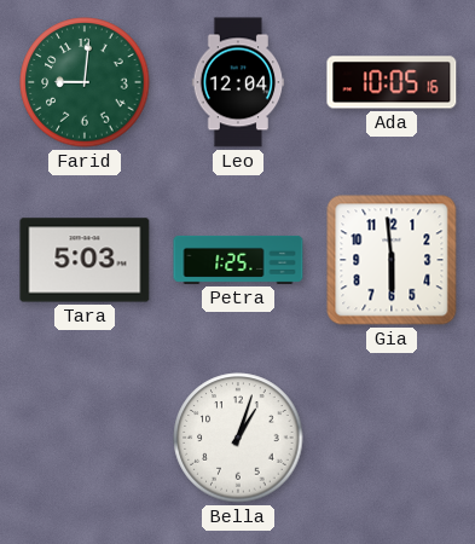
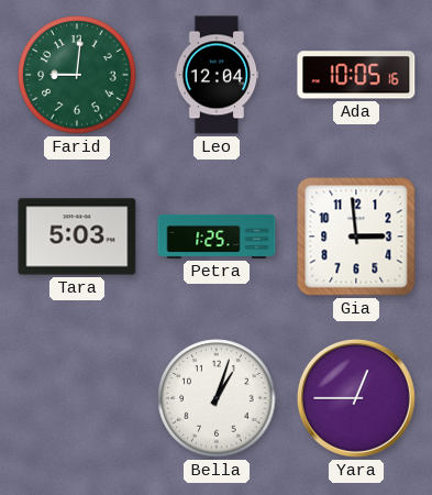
Gia: 5:59 -> 2:59 (356, 237)
Yara: none -> 12:45 (356, 398)
